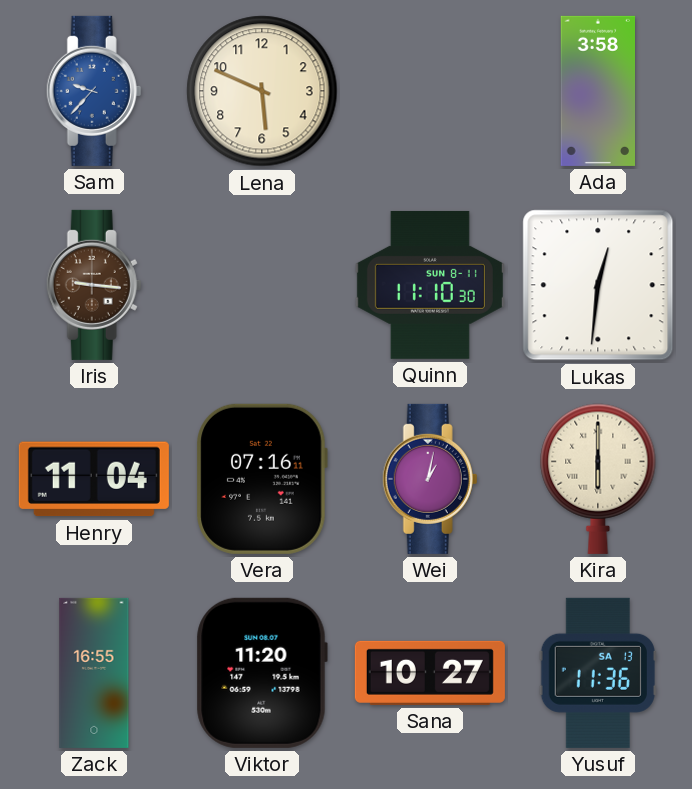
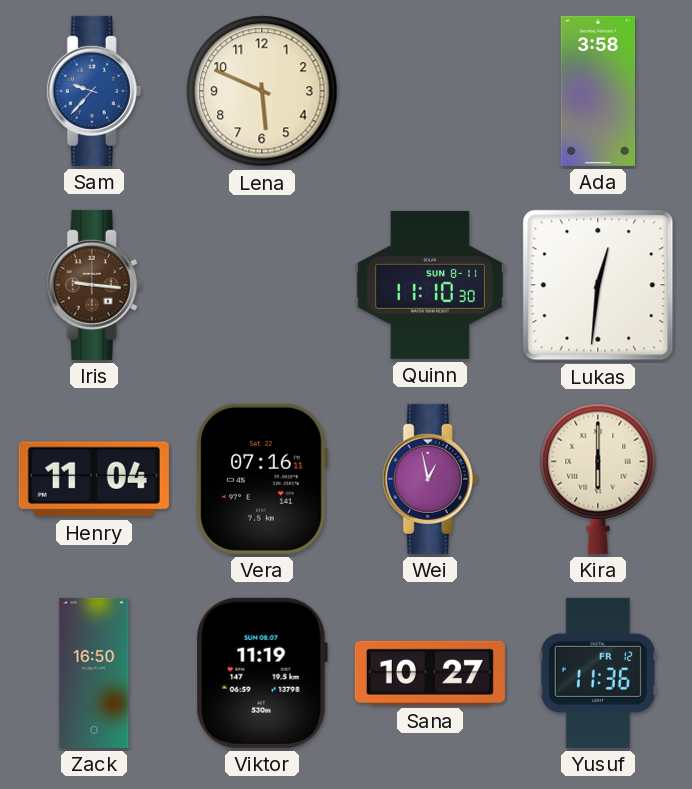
Wei: 1:02 -> 12:58 (430, 479)
Zack: 16:55 -> 16:50 (94, 673)
Viktor: 11:20 -> 11:19 (262, 673)
Yusuf date: SA 13 -> FR 12 (598, 673)
